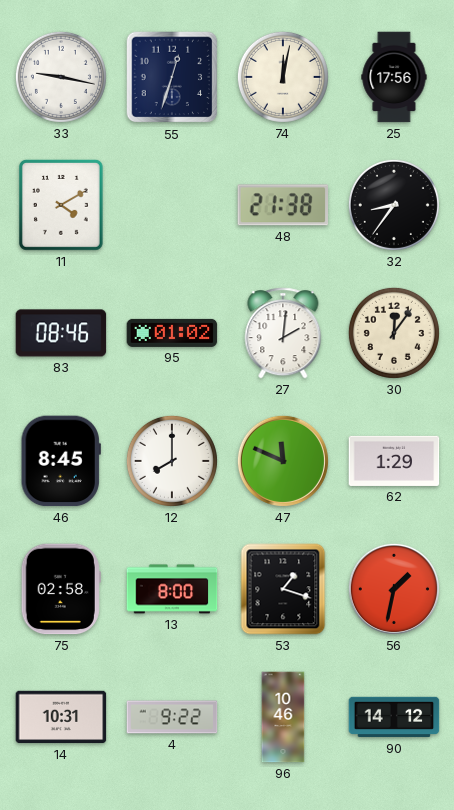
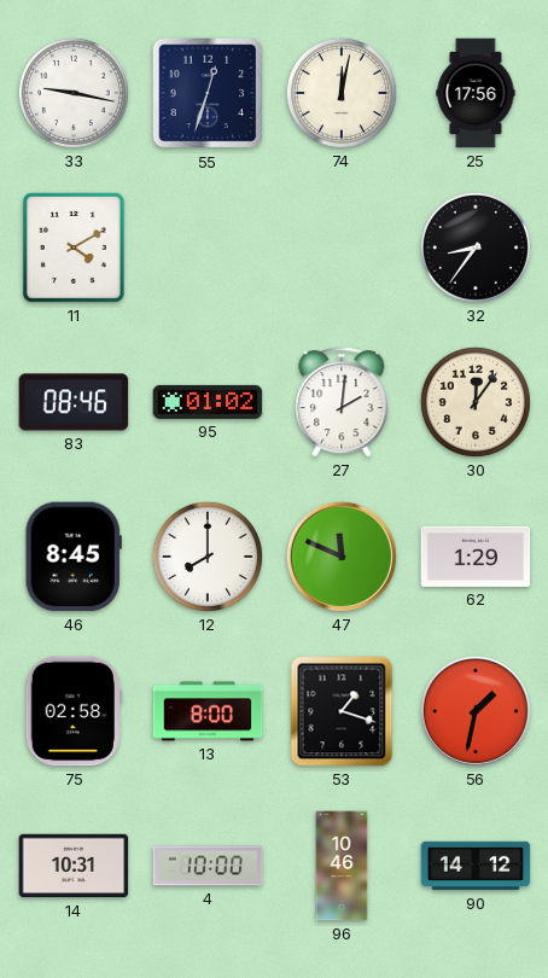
48: 21:38 -> none (283, 205)
4: 9:22 -> 10:00 (208, 866)
